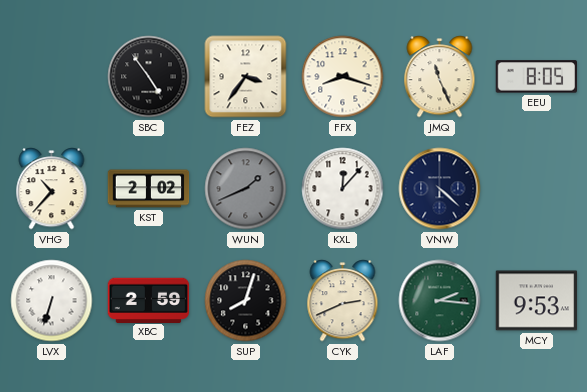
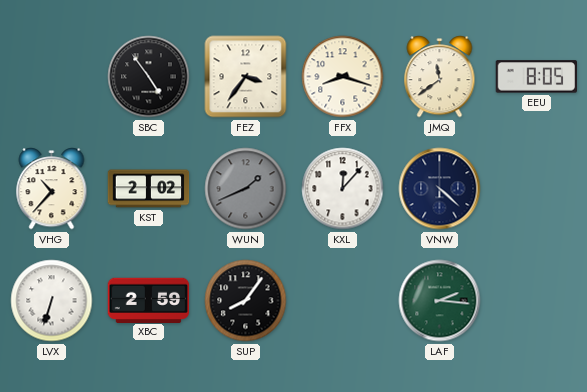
JMQ: 11:26 -> 11:39 (440, 77)
SUP: 8:03 -> 8:06 (246, 301)
CYK: 2:41 -> none (343, 301)
MCY: 9:53 -> none (537, 301)
